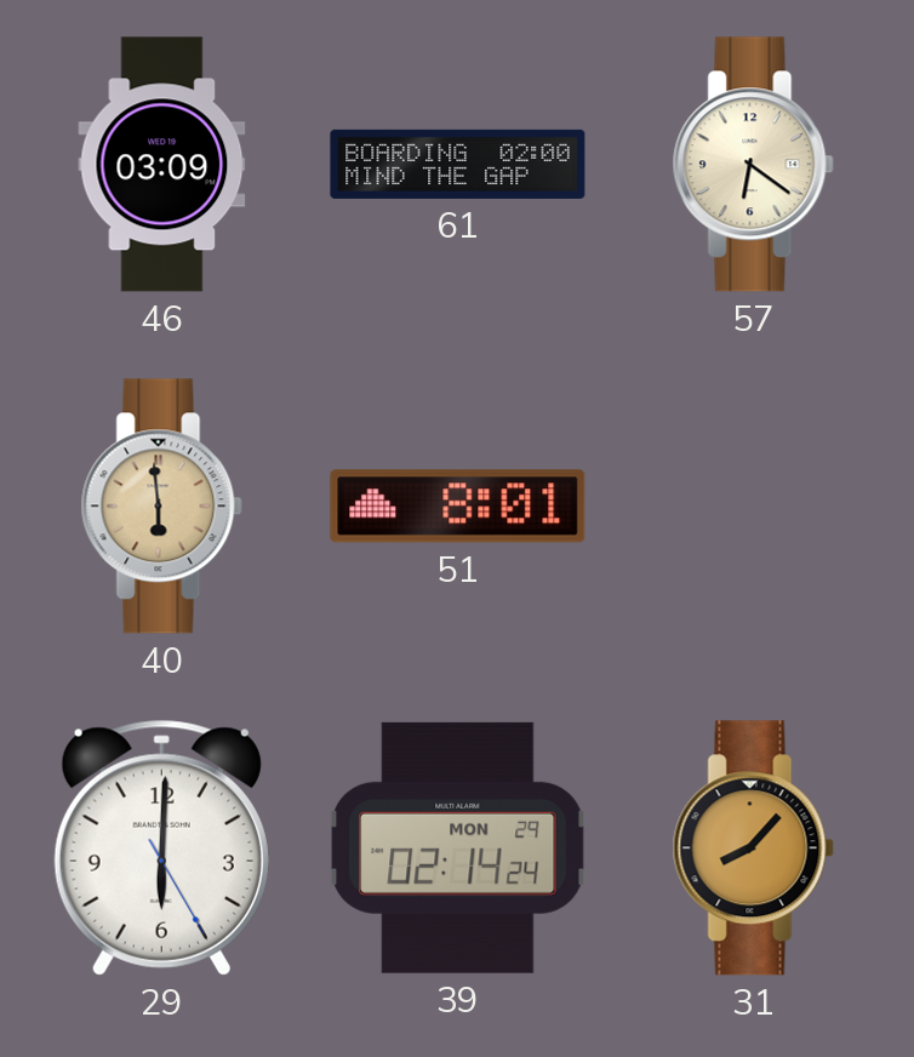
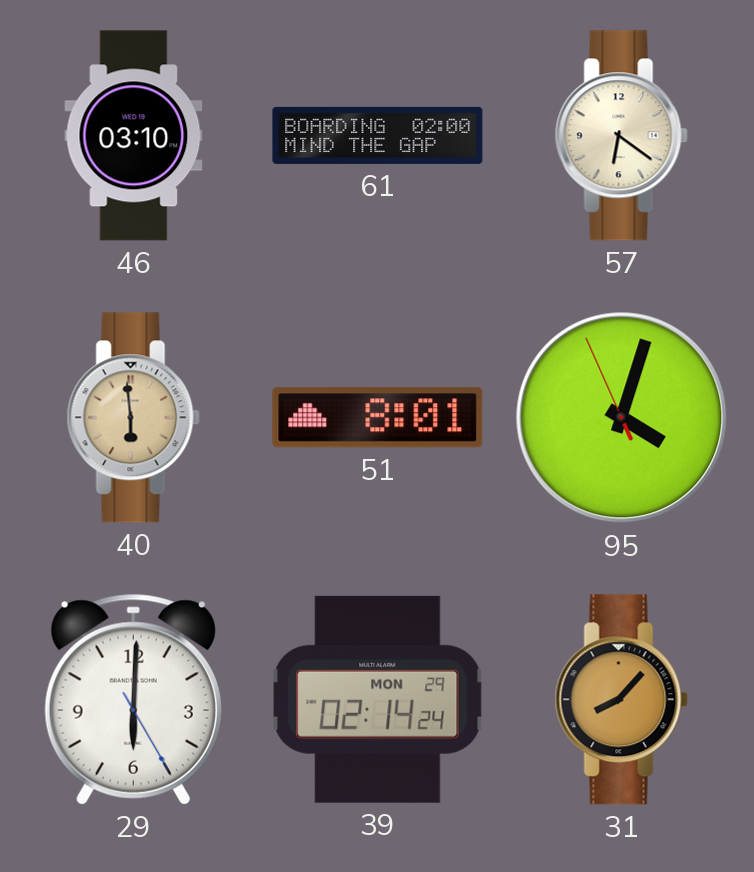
46: 03:09 -> 03:10 (134, 136)
95: none -> 4:02 (622, 418)
